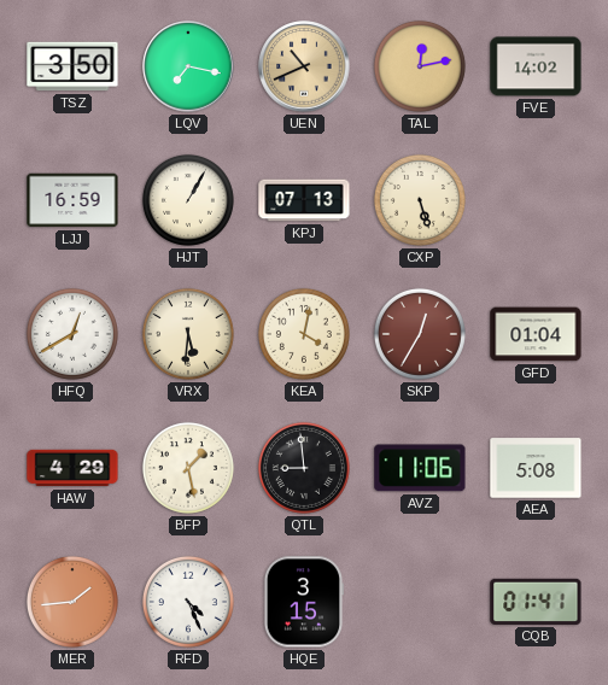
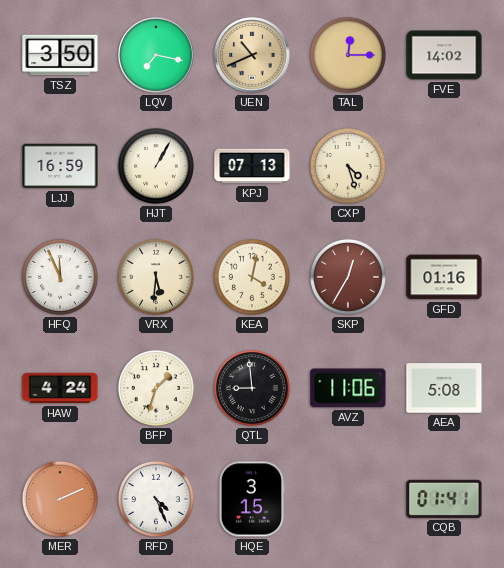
TAL: 12:13 -> 12:15 (348, 55)
CXP: 5:27 -> 4:27 (348, 166)
HFQ: 12:40 -> 11:56 (60, 277)
GFD: 01:04 -> 01:16 (444, 277)
HAW: 4:29 -> 4:24 (60, 388)
BFP: 1:28 -> 1:33 (156, 388)
MER: 1:44 -> 2:11 (60, 499)
